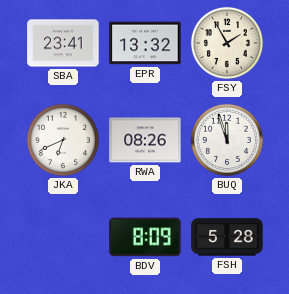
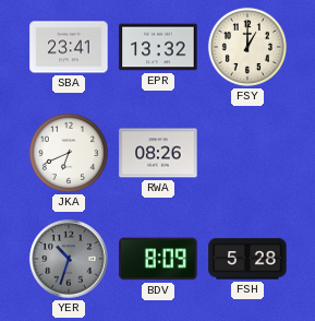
FSY: 1:55 -> 1:00 (247, 47)
BUQ: 11:57 -> none (227, 140)
YER: none -> 10:33 (69, 259)
